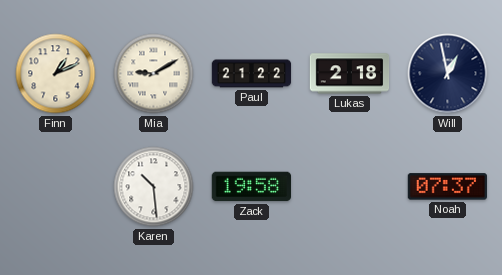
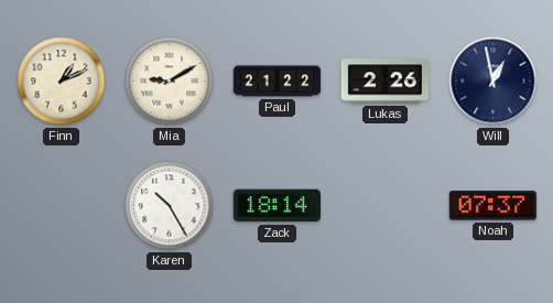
Lukas: 2:18 -> 2:26 (386, 82)
Karen: 10:29 -> 10:25 (170, 206)
Zack: 19:58 -> 18:14 (276, 206)
